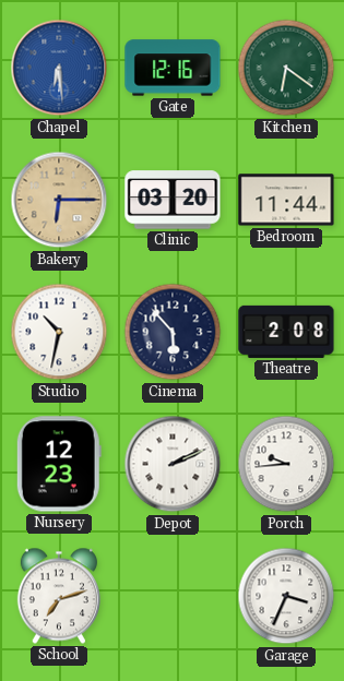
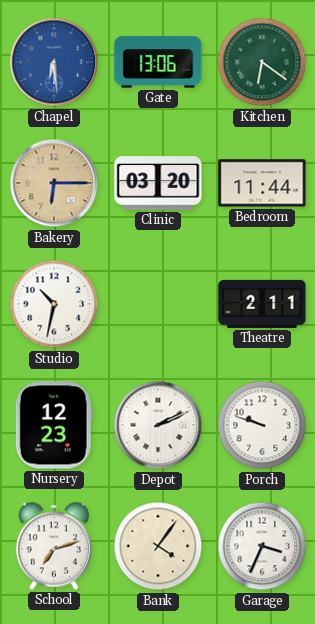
Gate: 12:16 -> 13:06 (158, 62)
Cinema: 5:53 -> none (173, 332)
Theatre: 2:08 -> 2:11 (262, 304)
Porch: 9:44 -> 9:48 (262, 425)
Bank: none -> 4:06 (158, 546)
